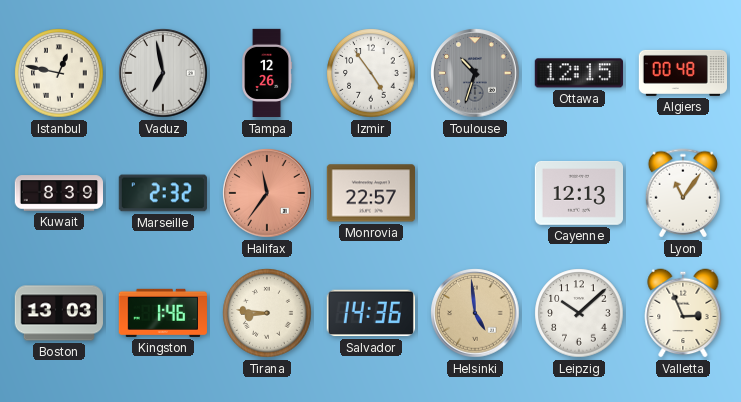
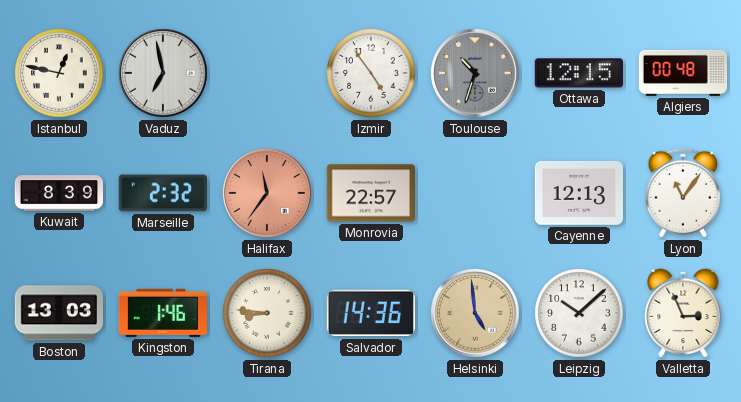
Tampa: 12:26 -> none (267, 73)
